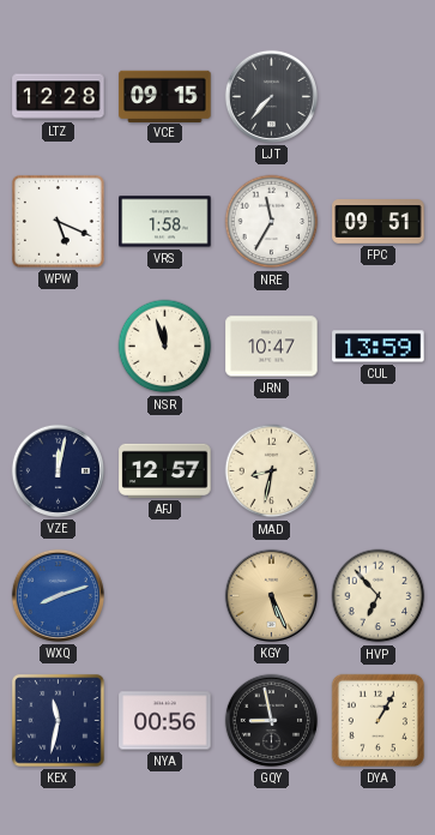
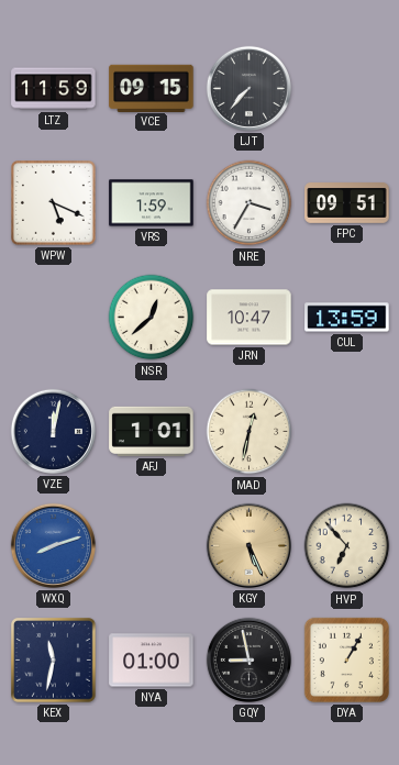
LTZ: 12:28 -> 11:59 (54, 89)
VRS: 1:58 -> 1:59 (152, 203)
NRE: 11:35 -> 3:35 (250, 203)
NSR: 11:57 -> 12:38 (152, 318)
AFJ: 12:57 -> 1:01 (152, 431)
MAD: 8:32 -> 12:32 (250, 432)
NYA: 00:56 -> 01:00 (152, 661)
